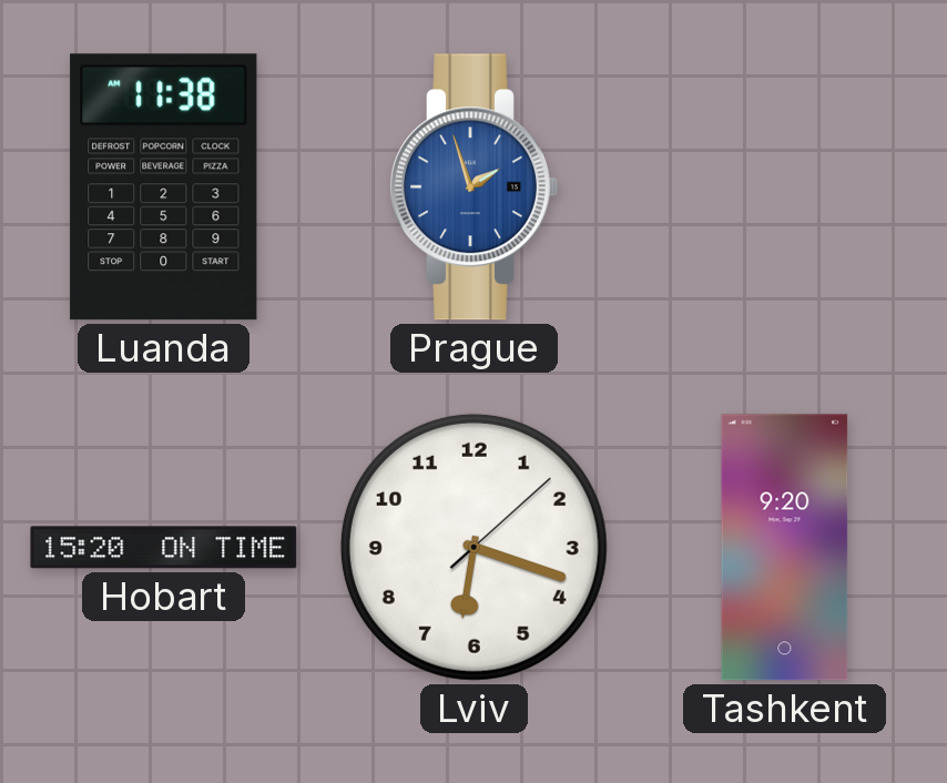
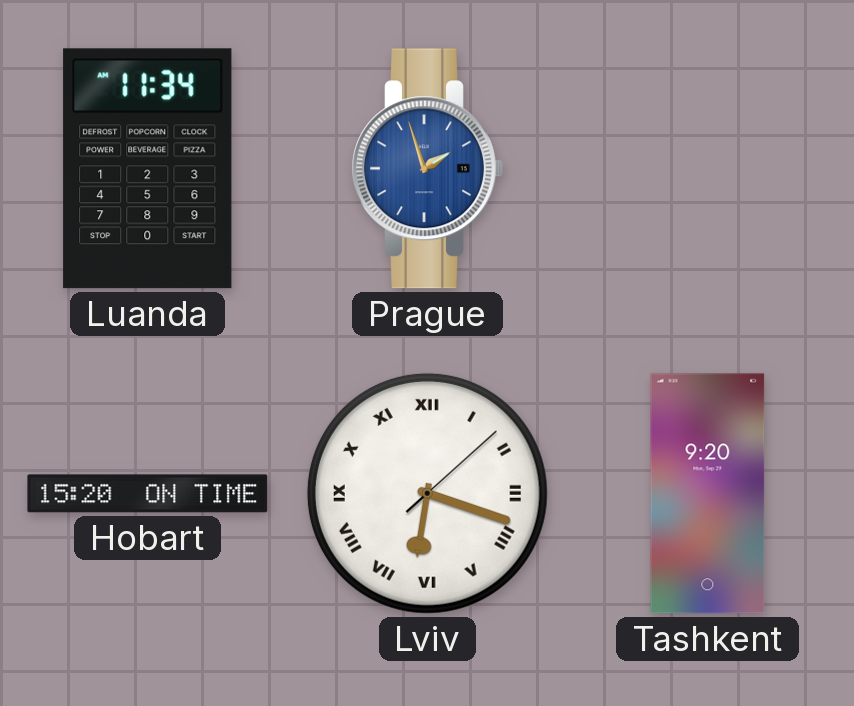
Luanda: 11:38 -> 11:34 (148, 169)
Lviv numerals: Arabic -> Roman (427, 493)
